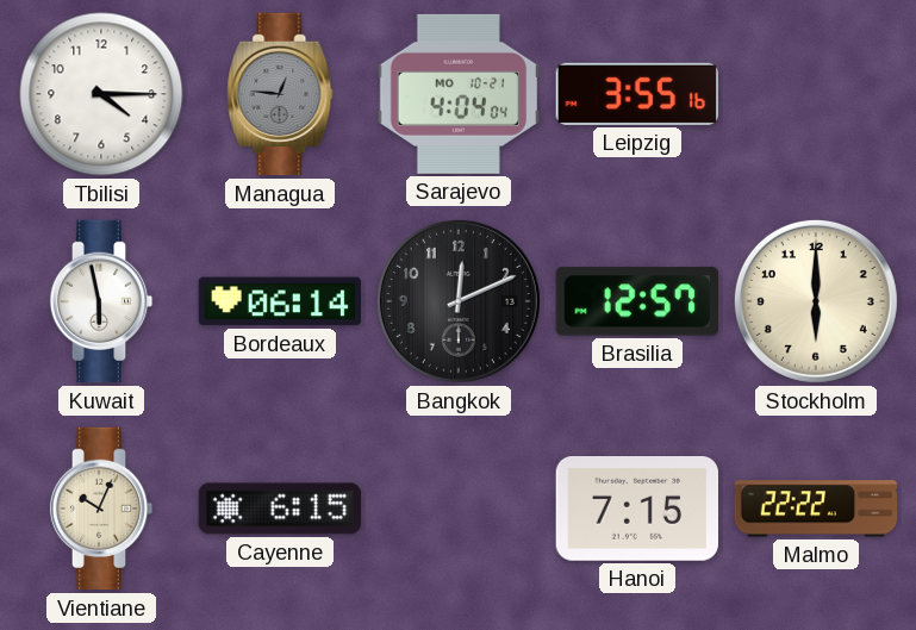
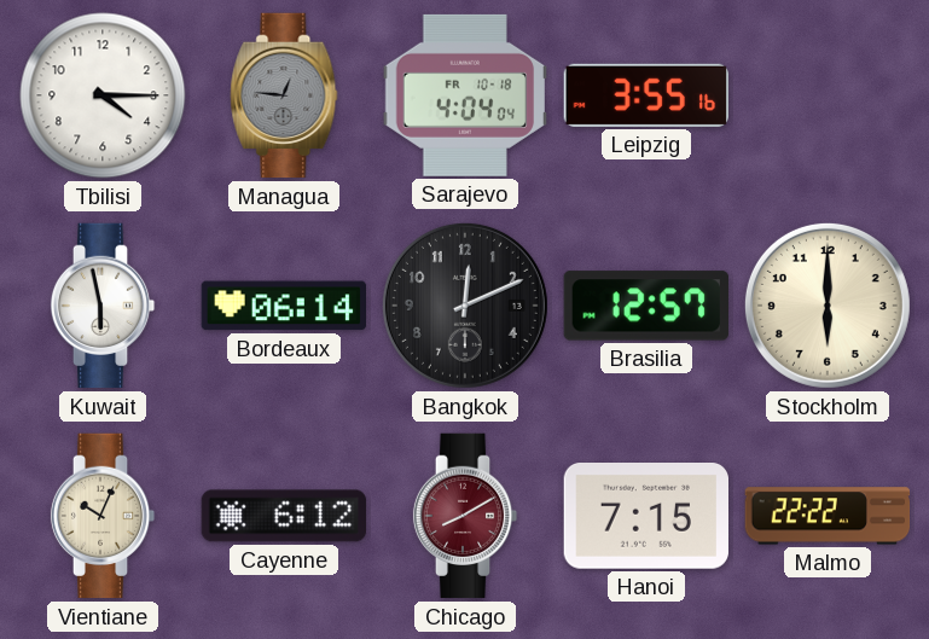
Sarajevo date: MO 10-21 -> FR 10-18 (465, 95)
Cayenne: 6:15 -> 6:12 (284, 516)
Chicago: none -> 8:10 (465, 516)
